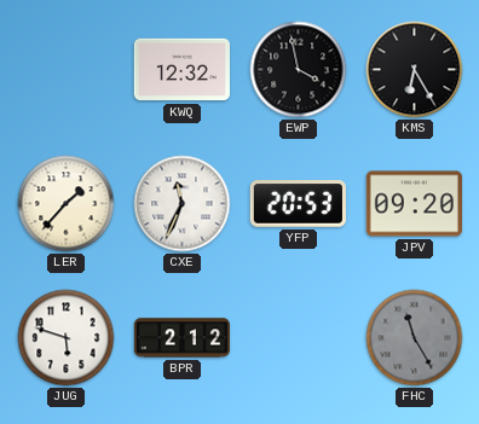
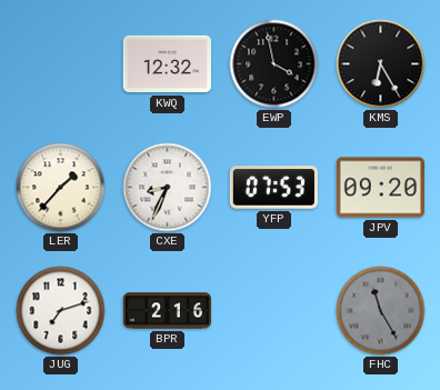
CXE: 11:34 -> 8:34 (168, 188)
YFP: 20:53 -> 07:53 (273, 188)
JUG: 5:48 -> 7:12 (61, 311)
BPR: 2:12 -> 2:16 (167, 311)
